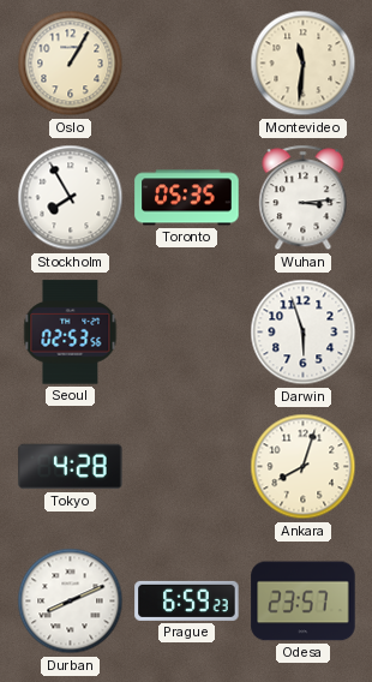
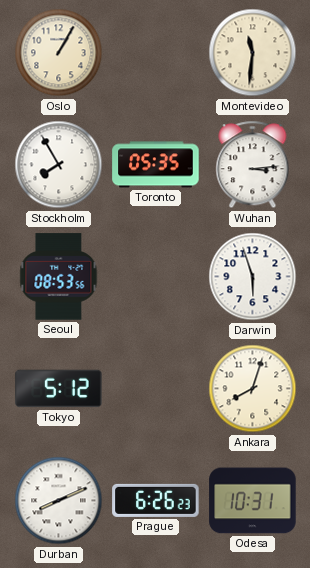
Seoul: 02:53 -> 08:53 (59, 277)
Tokyo: 4:28 -> 5:12 (59, 389)
Prague: 6:59 -> 6:26 (156, 500)
Odesa: 23:57 -> 10:31 (253, 501)
